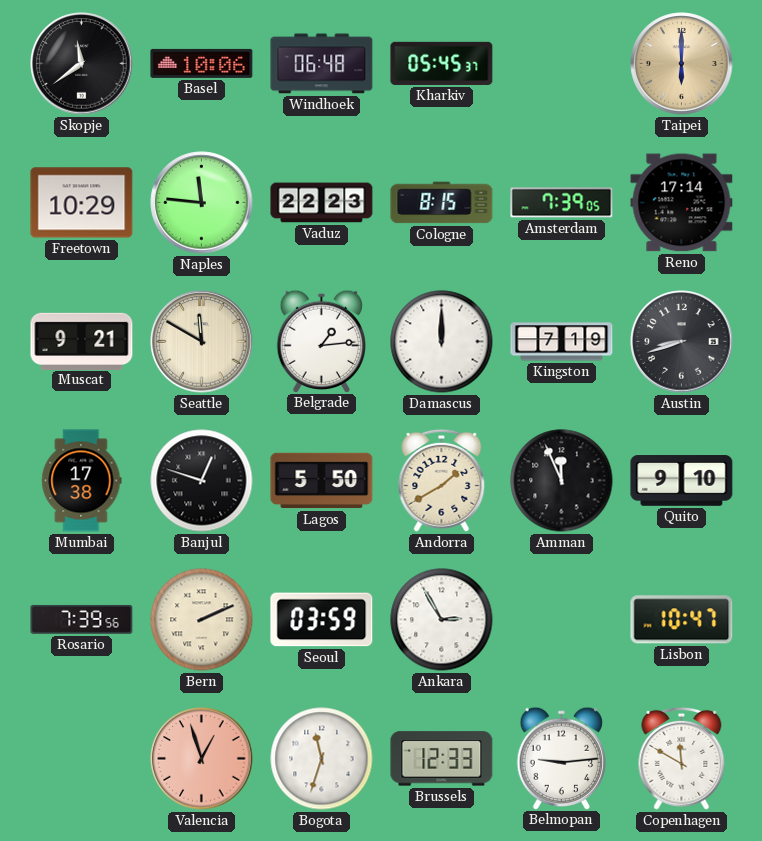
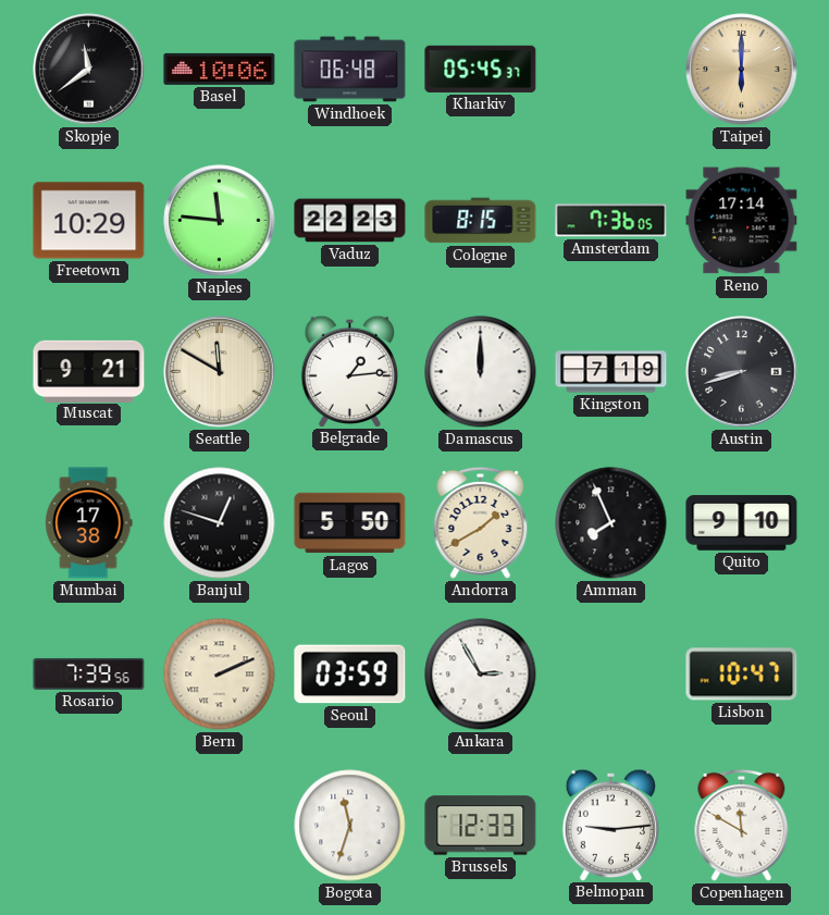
Amsterdam: 7:39 -> 7:36 (611, 221)
Amman: 11:56 -> 7:56 (611, 523)
Valencia: 12:57 -> none (202, 759)
